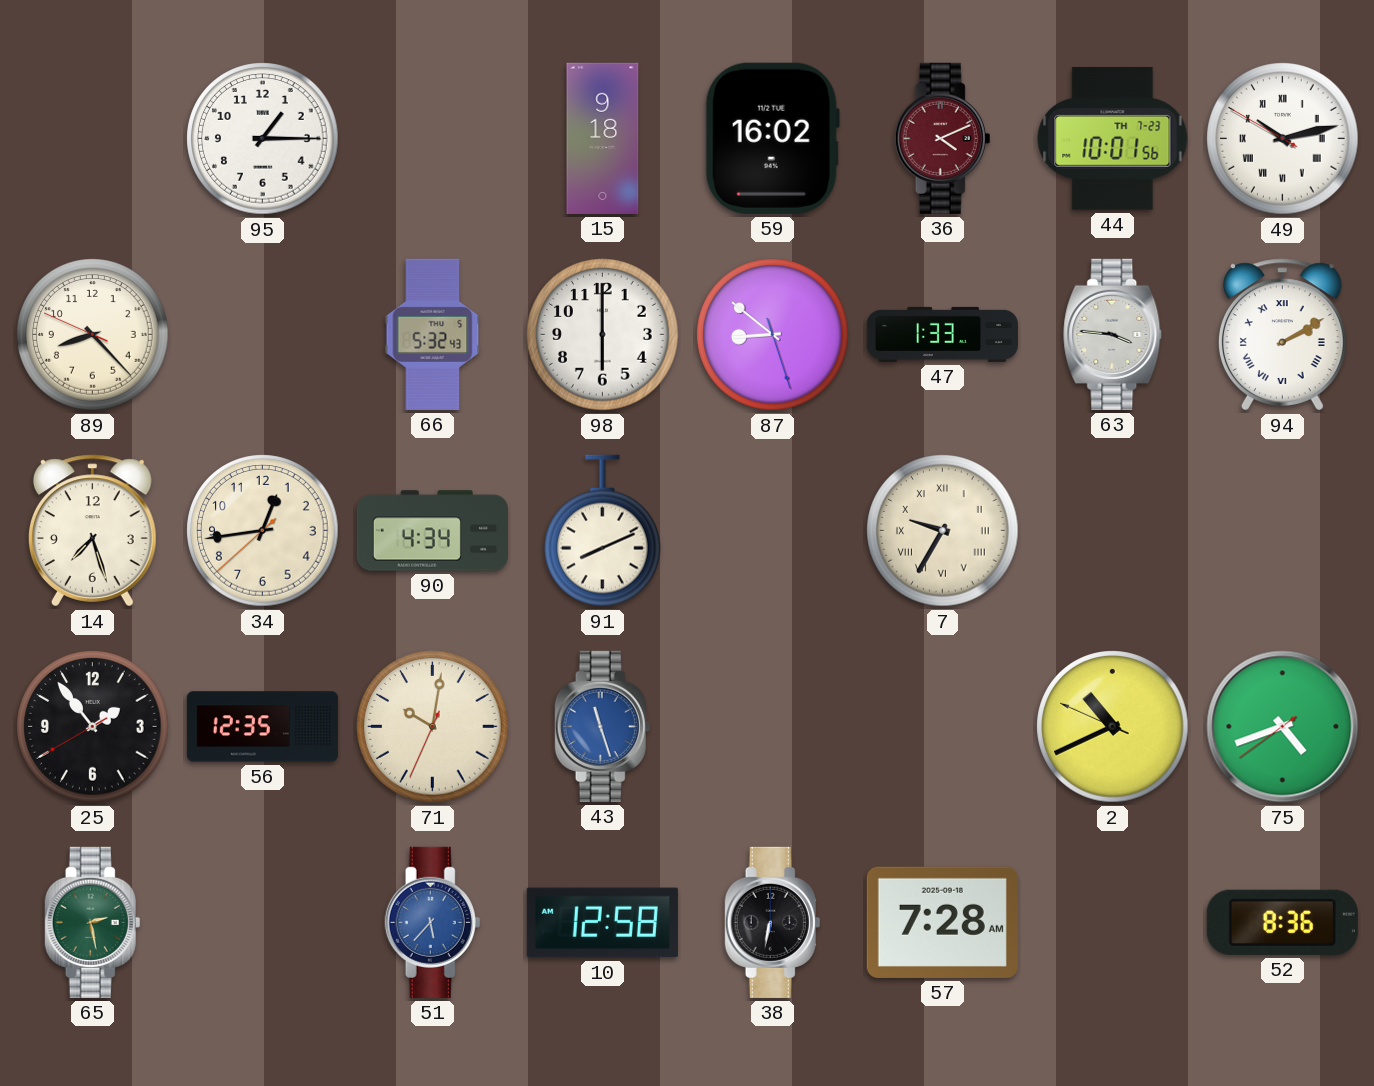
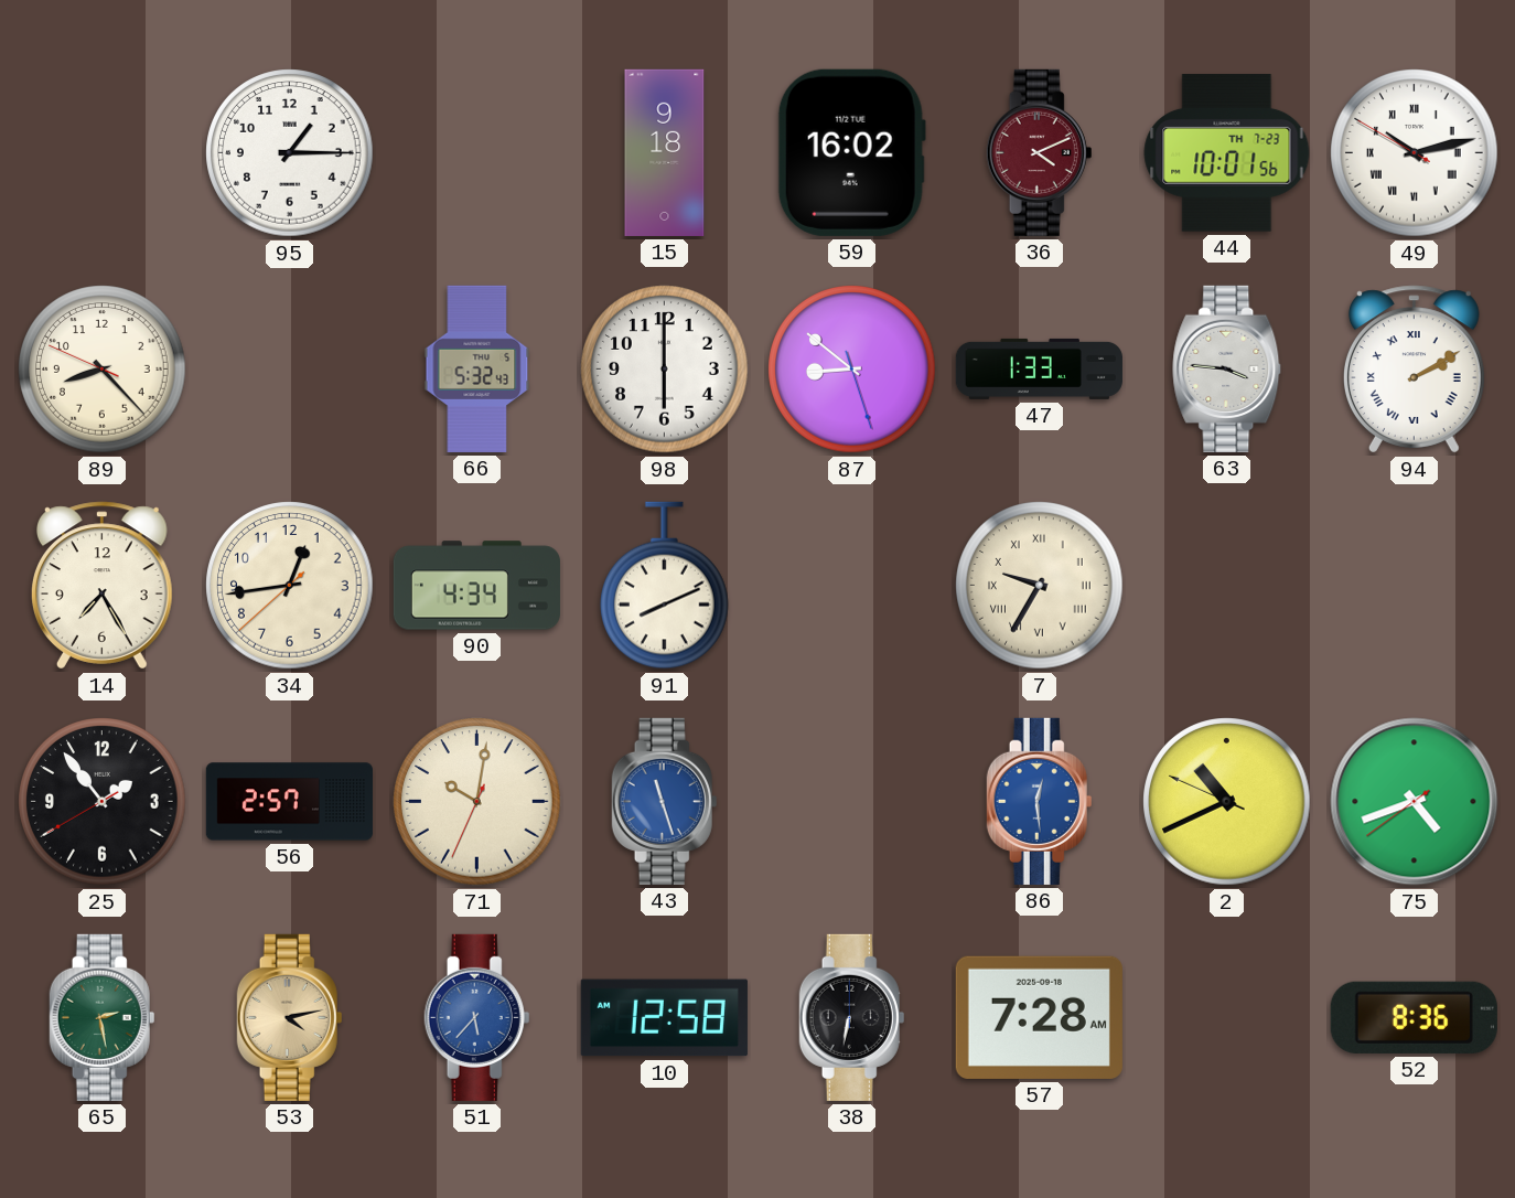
14: 7:27 -> 7:25 (101, 586)
56: 12:35 -> 2:57 (289, 802)
86: none -> 12:29 (1040, 801)
53: none -> 4:13 (290, 1017)
